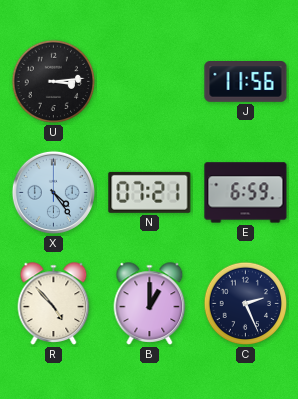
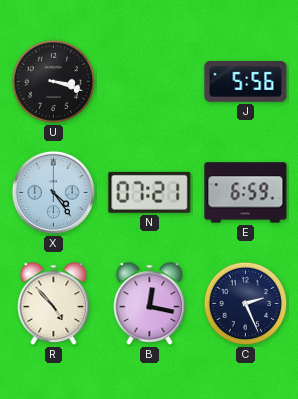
U: 3:14 -> 3:18 (54, 82)
J: 11:56 -> 5:56 (246, 82)
B: 1:00 -> 12:17 (150, 304)
